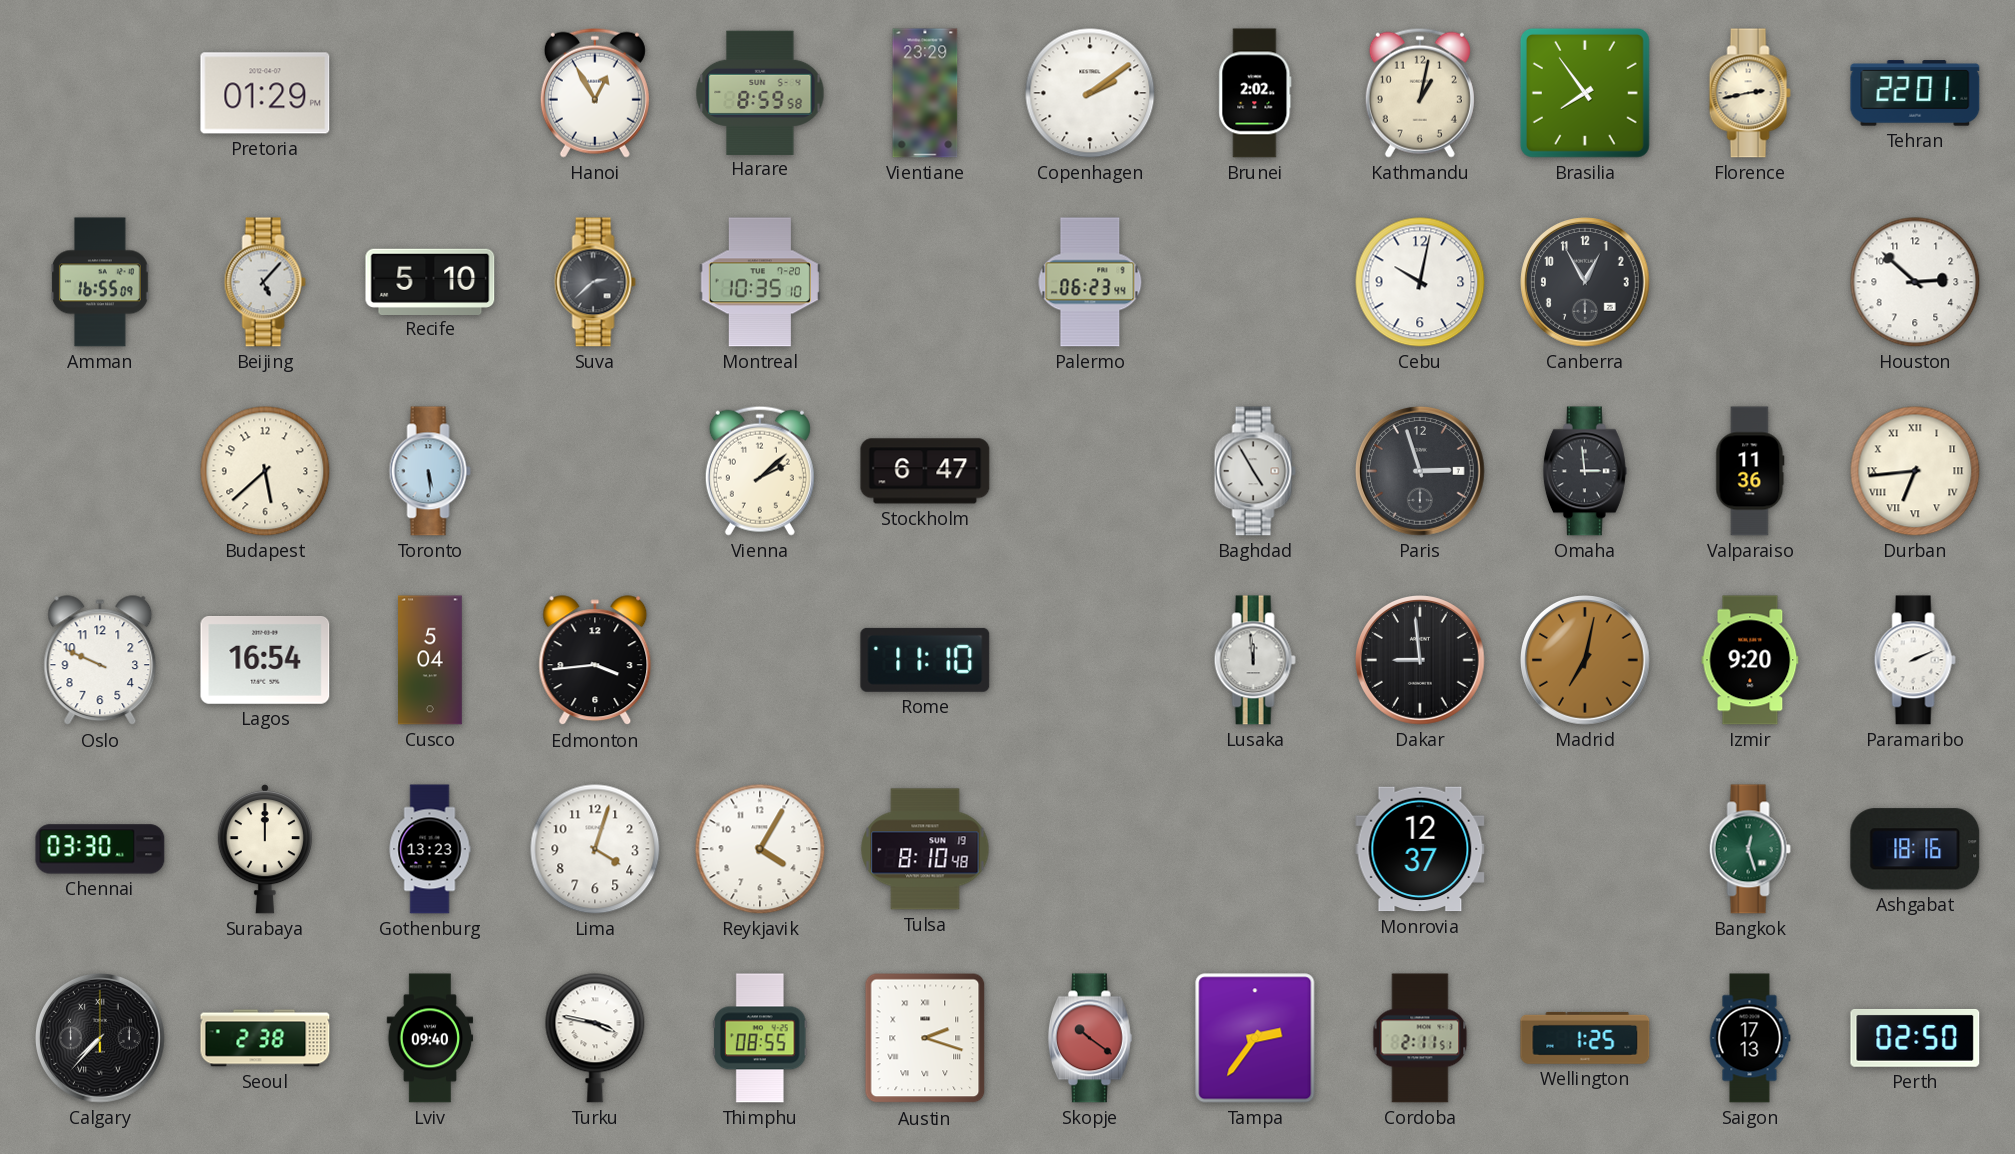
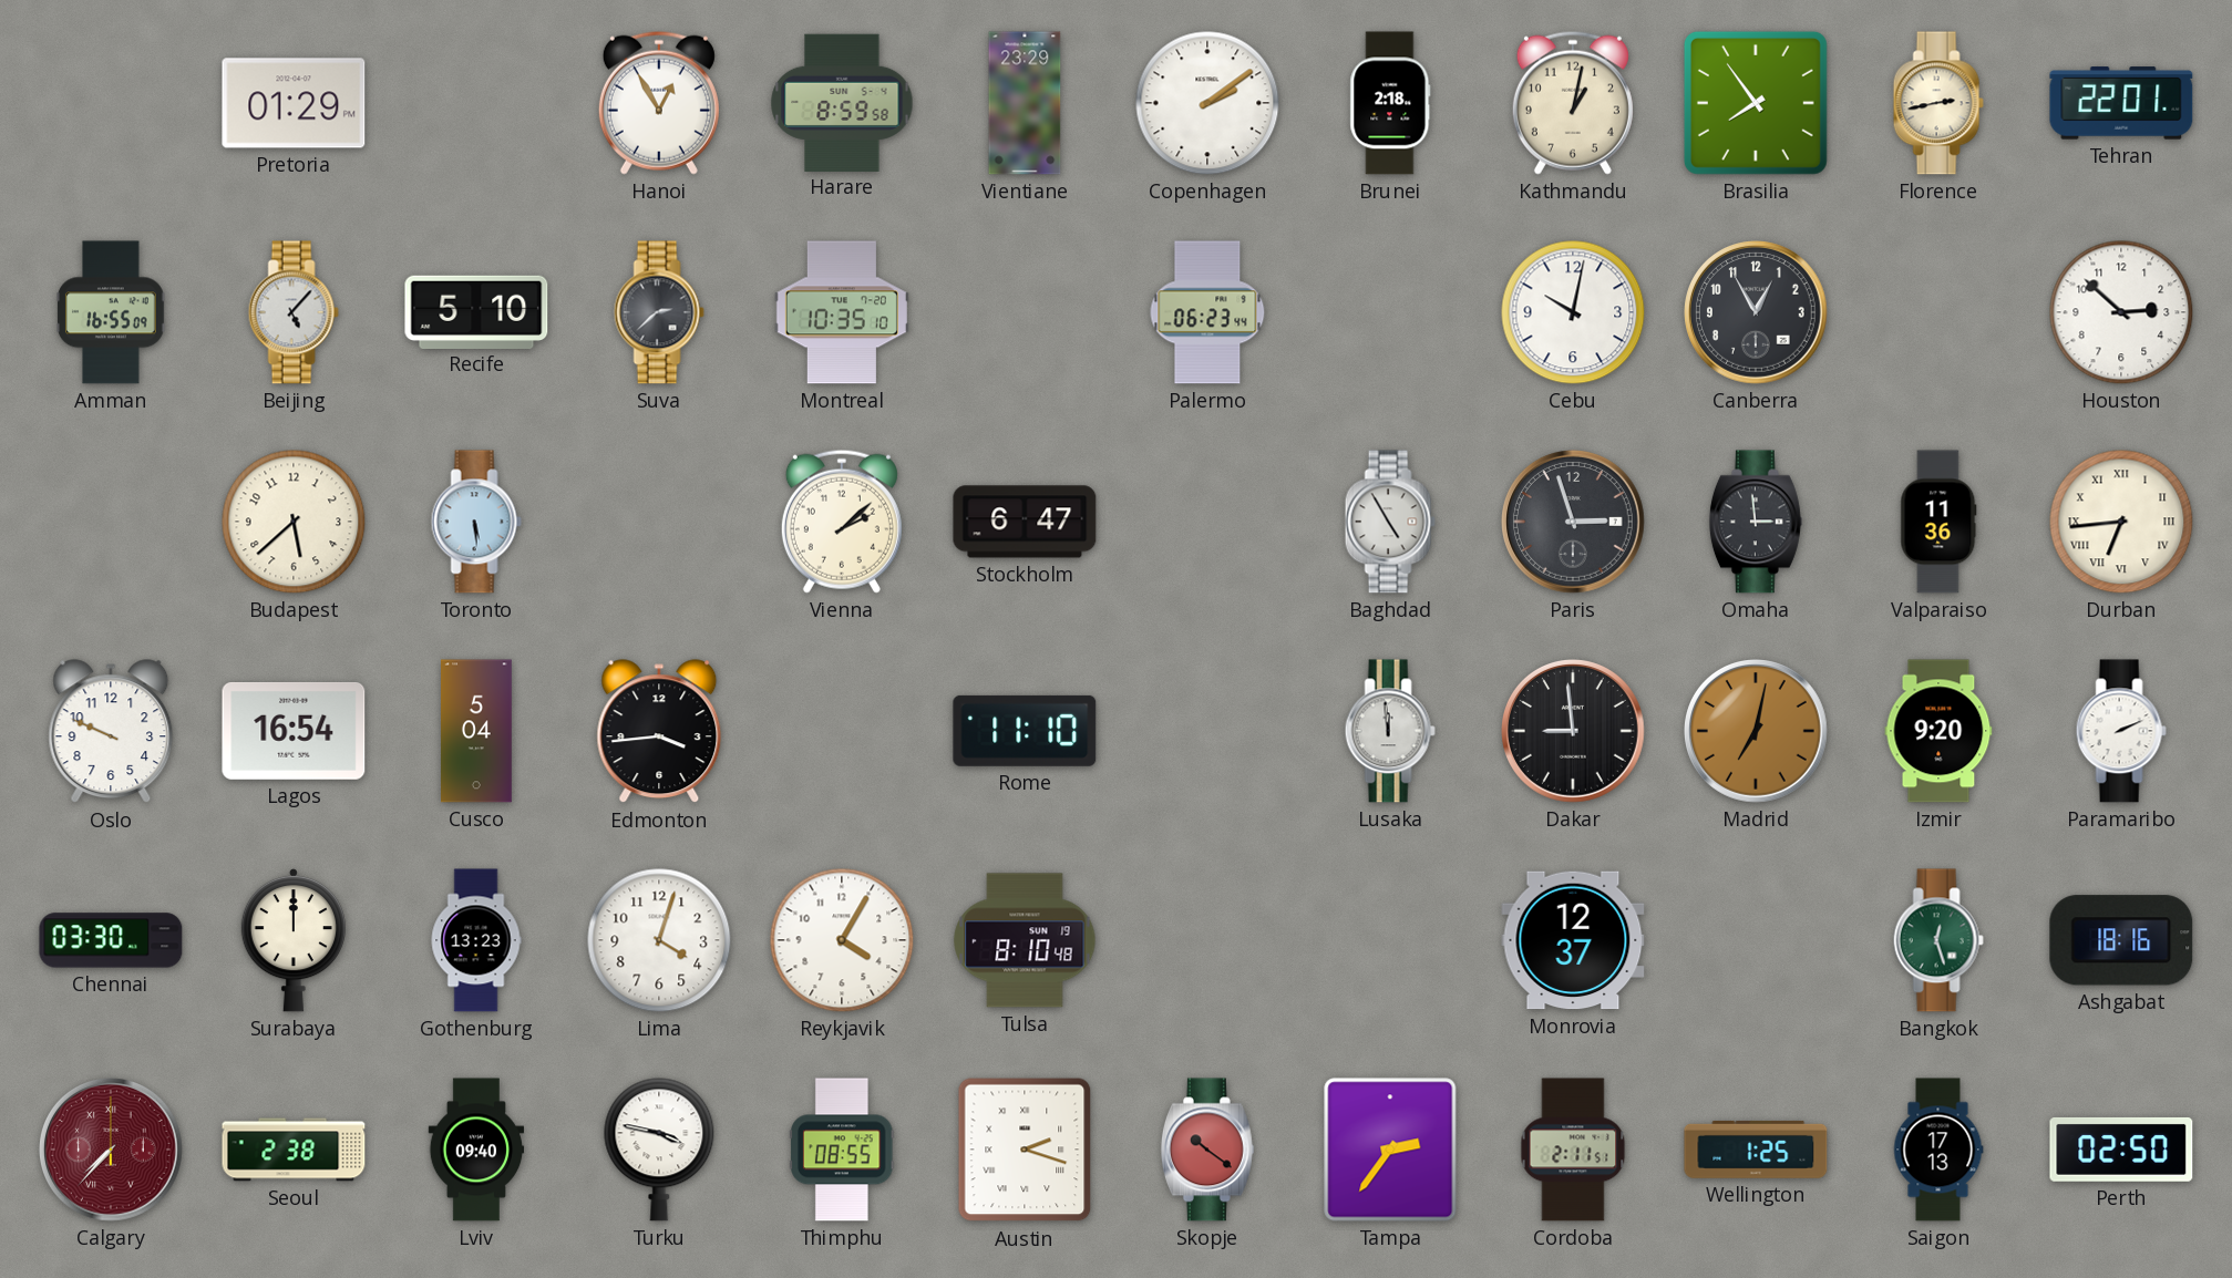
Brunei: 2:02 -> 2:18 (1390, 103)
Calgary dial: black -> burgundy (112, 1151)
